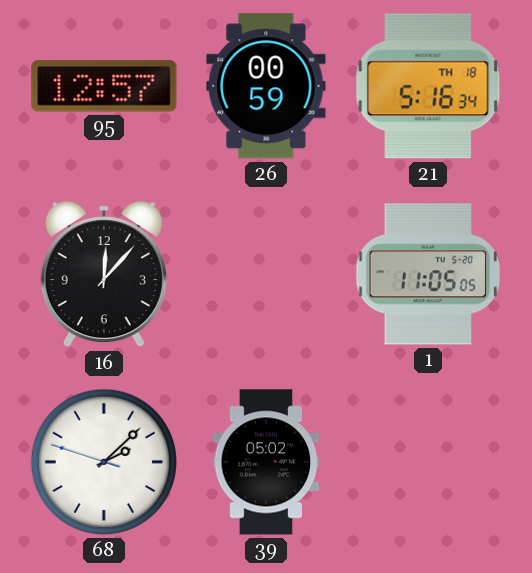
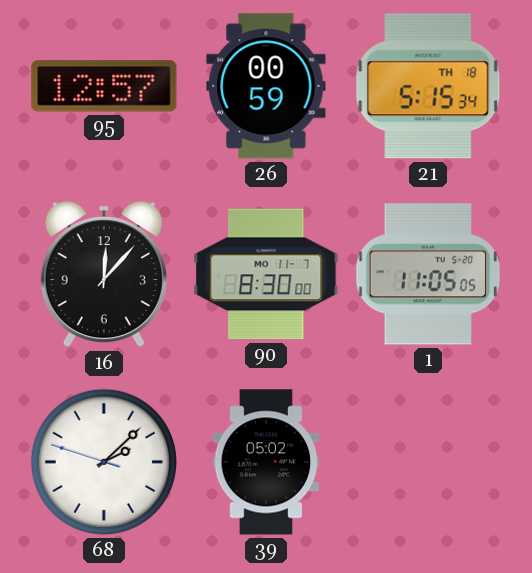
21: 5:16 -> 5:15 (428, 86)
90: none -> 8:30 (266, 274)
